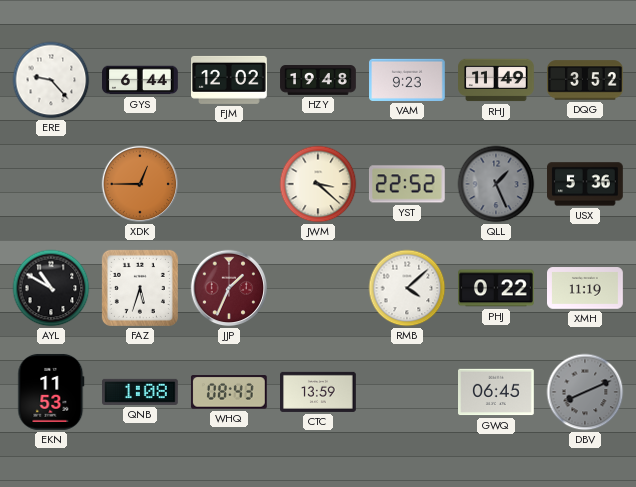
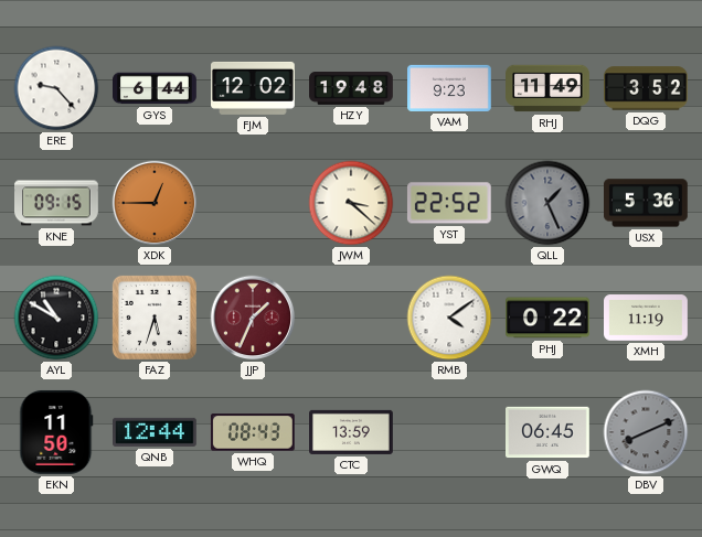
KNE: none -> 09:15 (57, 203)
RMB: 4:08 -> 4:09 (449, 318)
EKN: 11:53 -> 11:50 (56, 432)
QNB: 1:08 -> 12:44 (156, 432)
